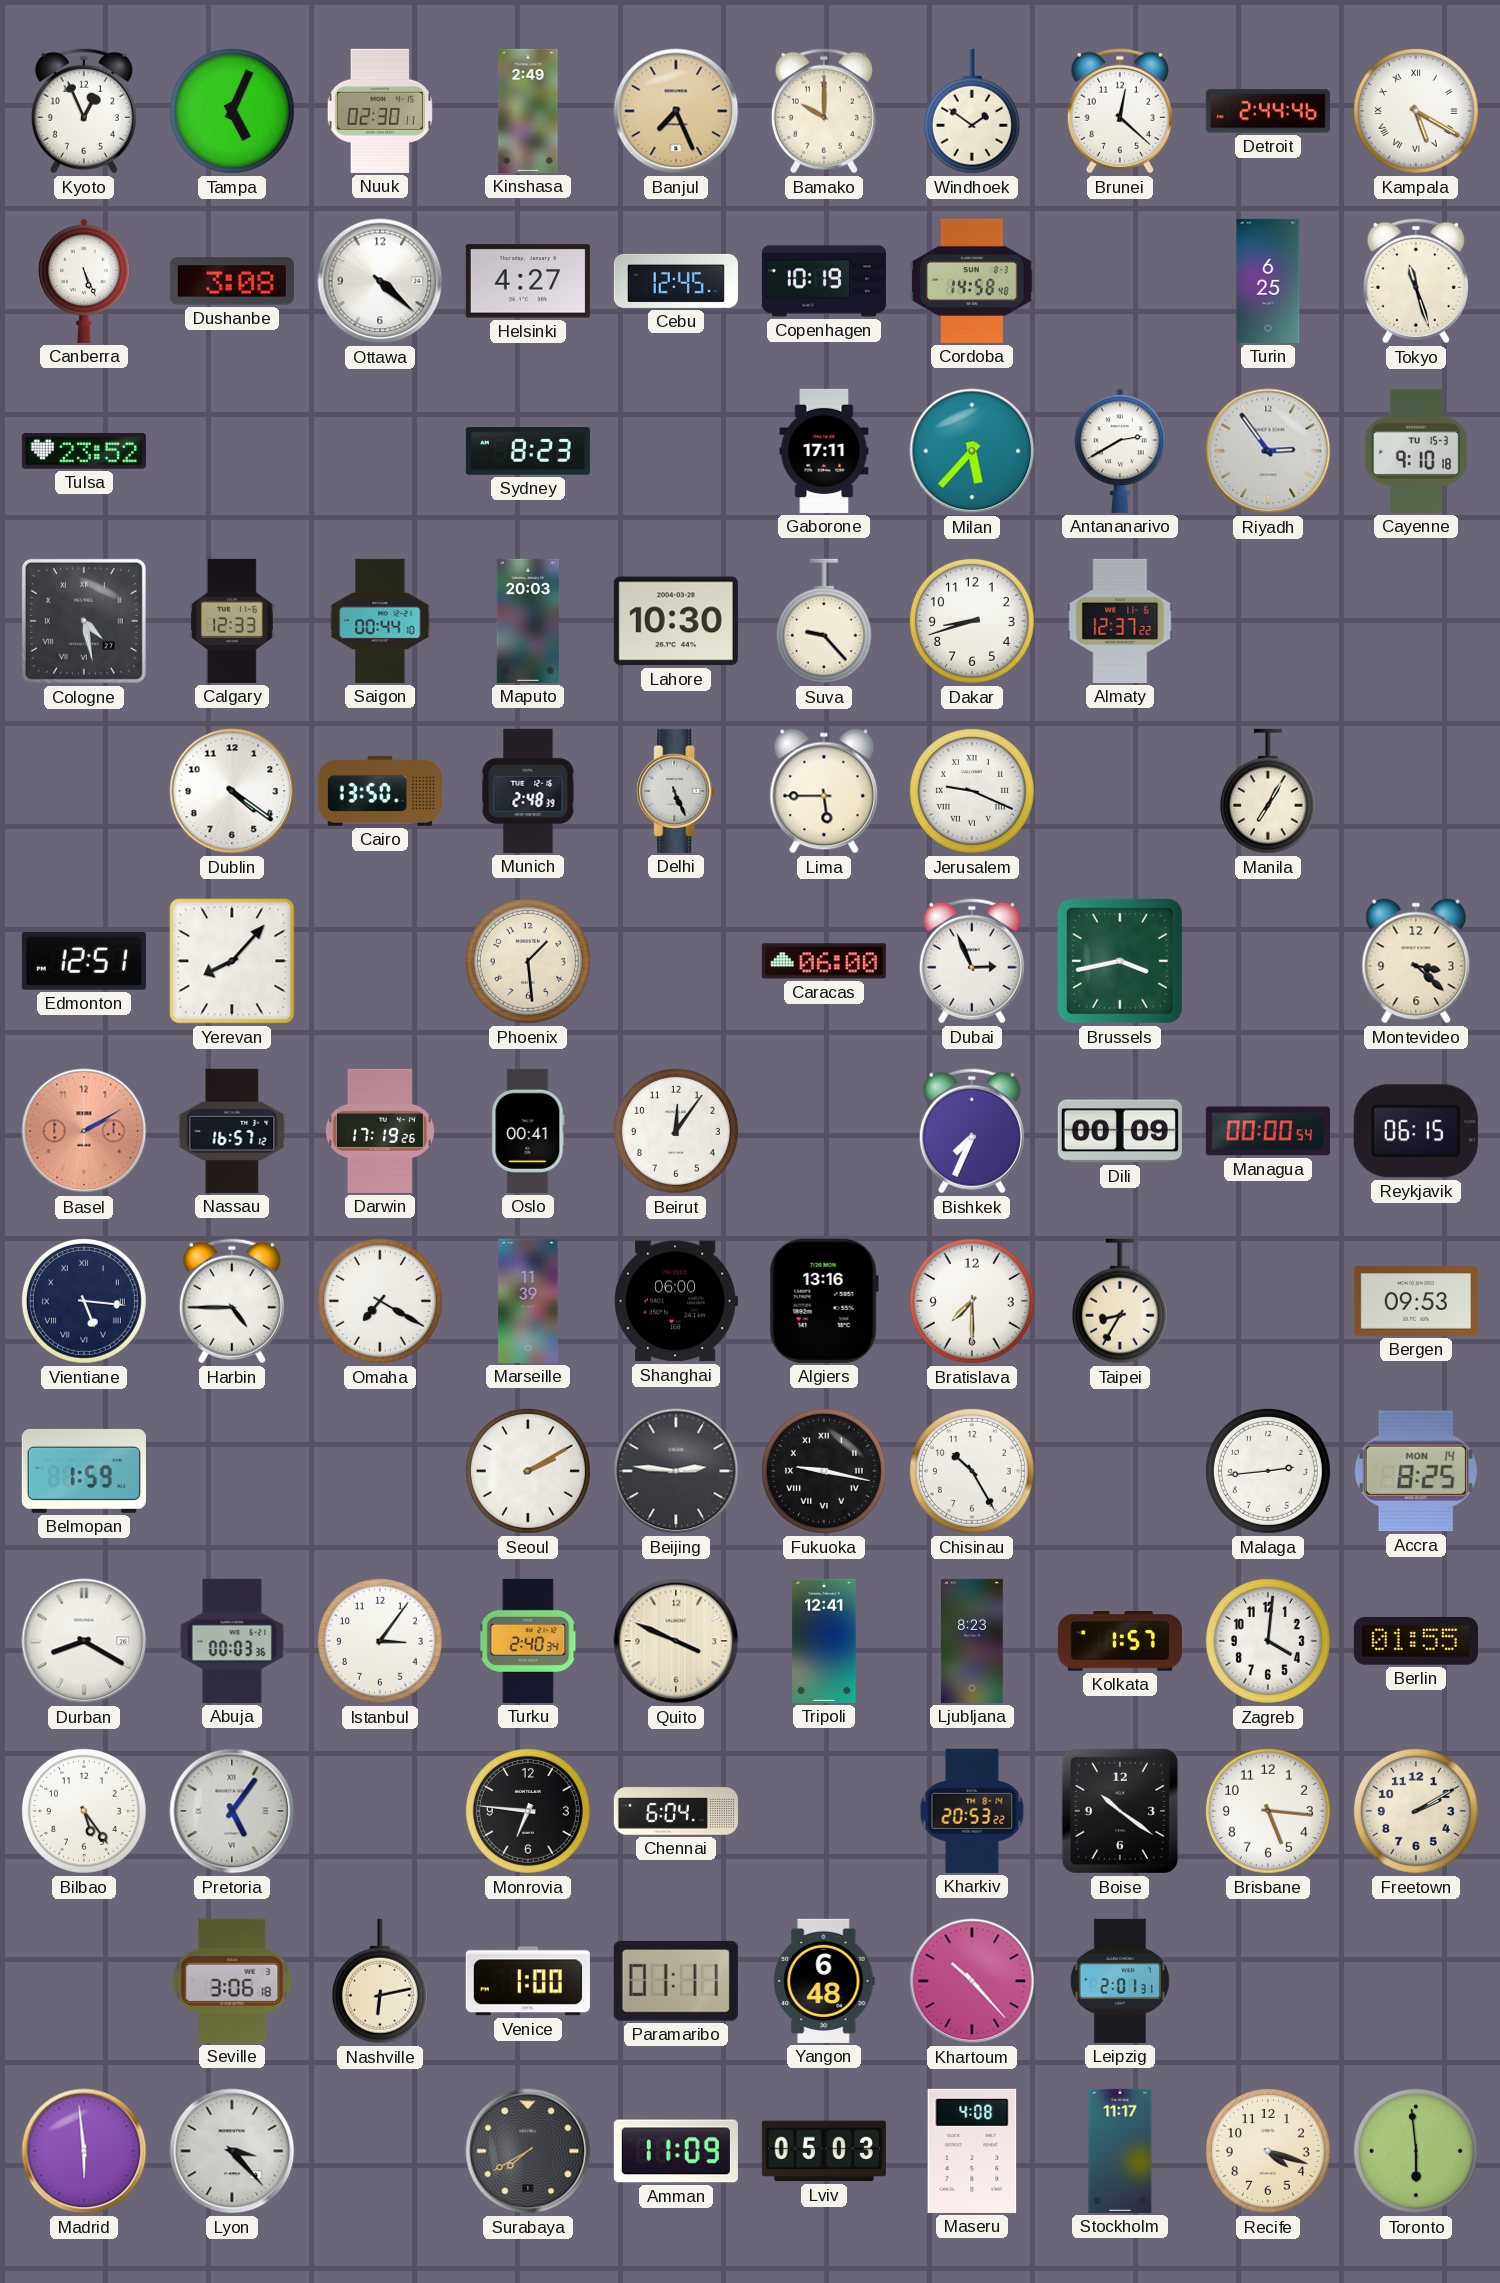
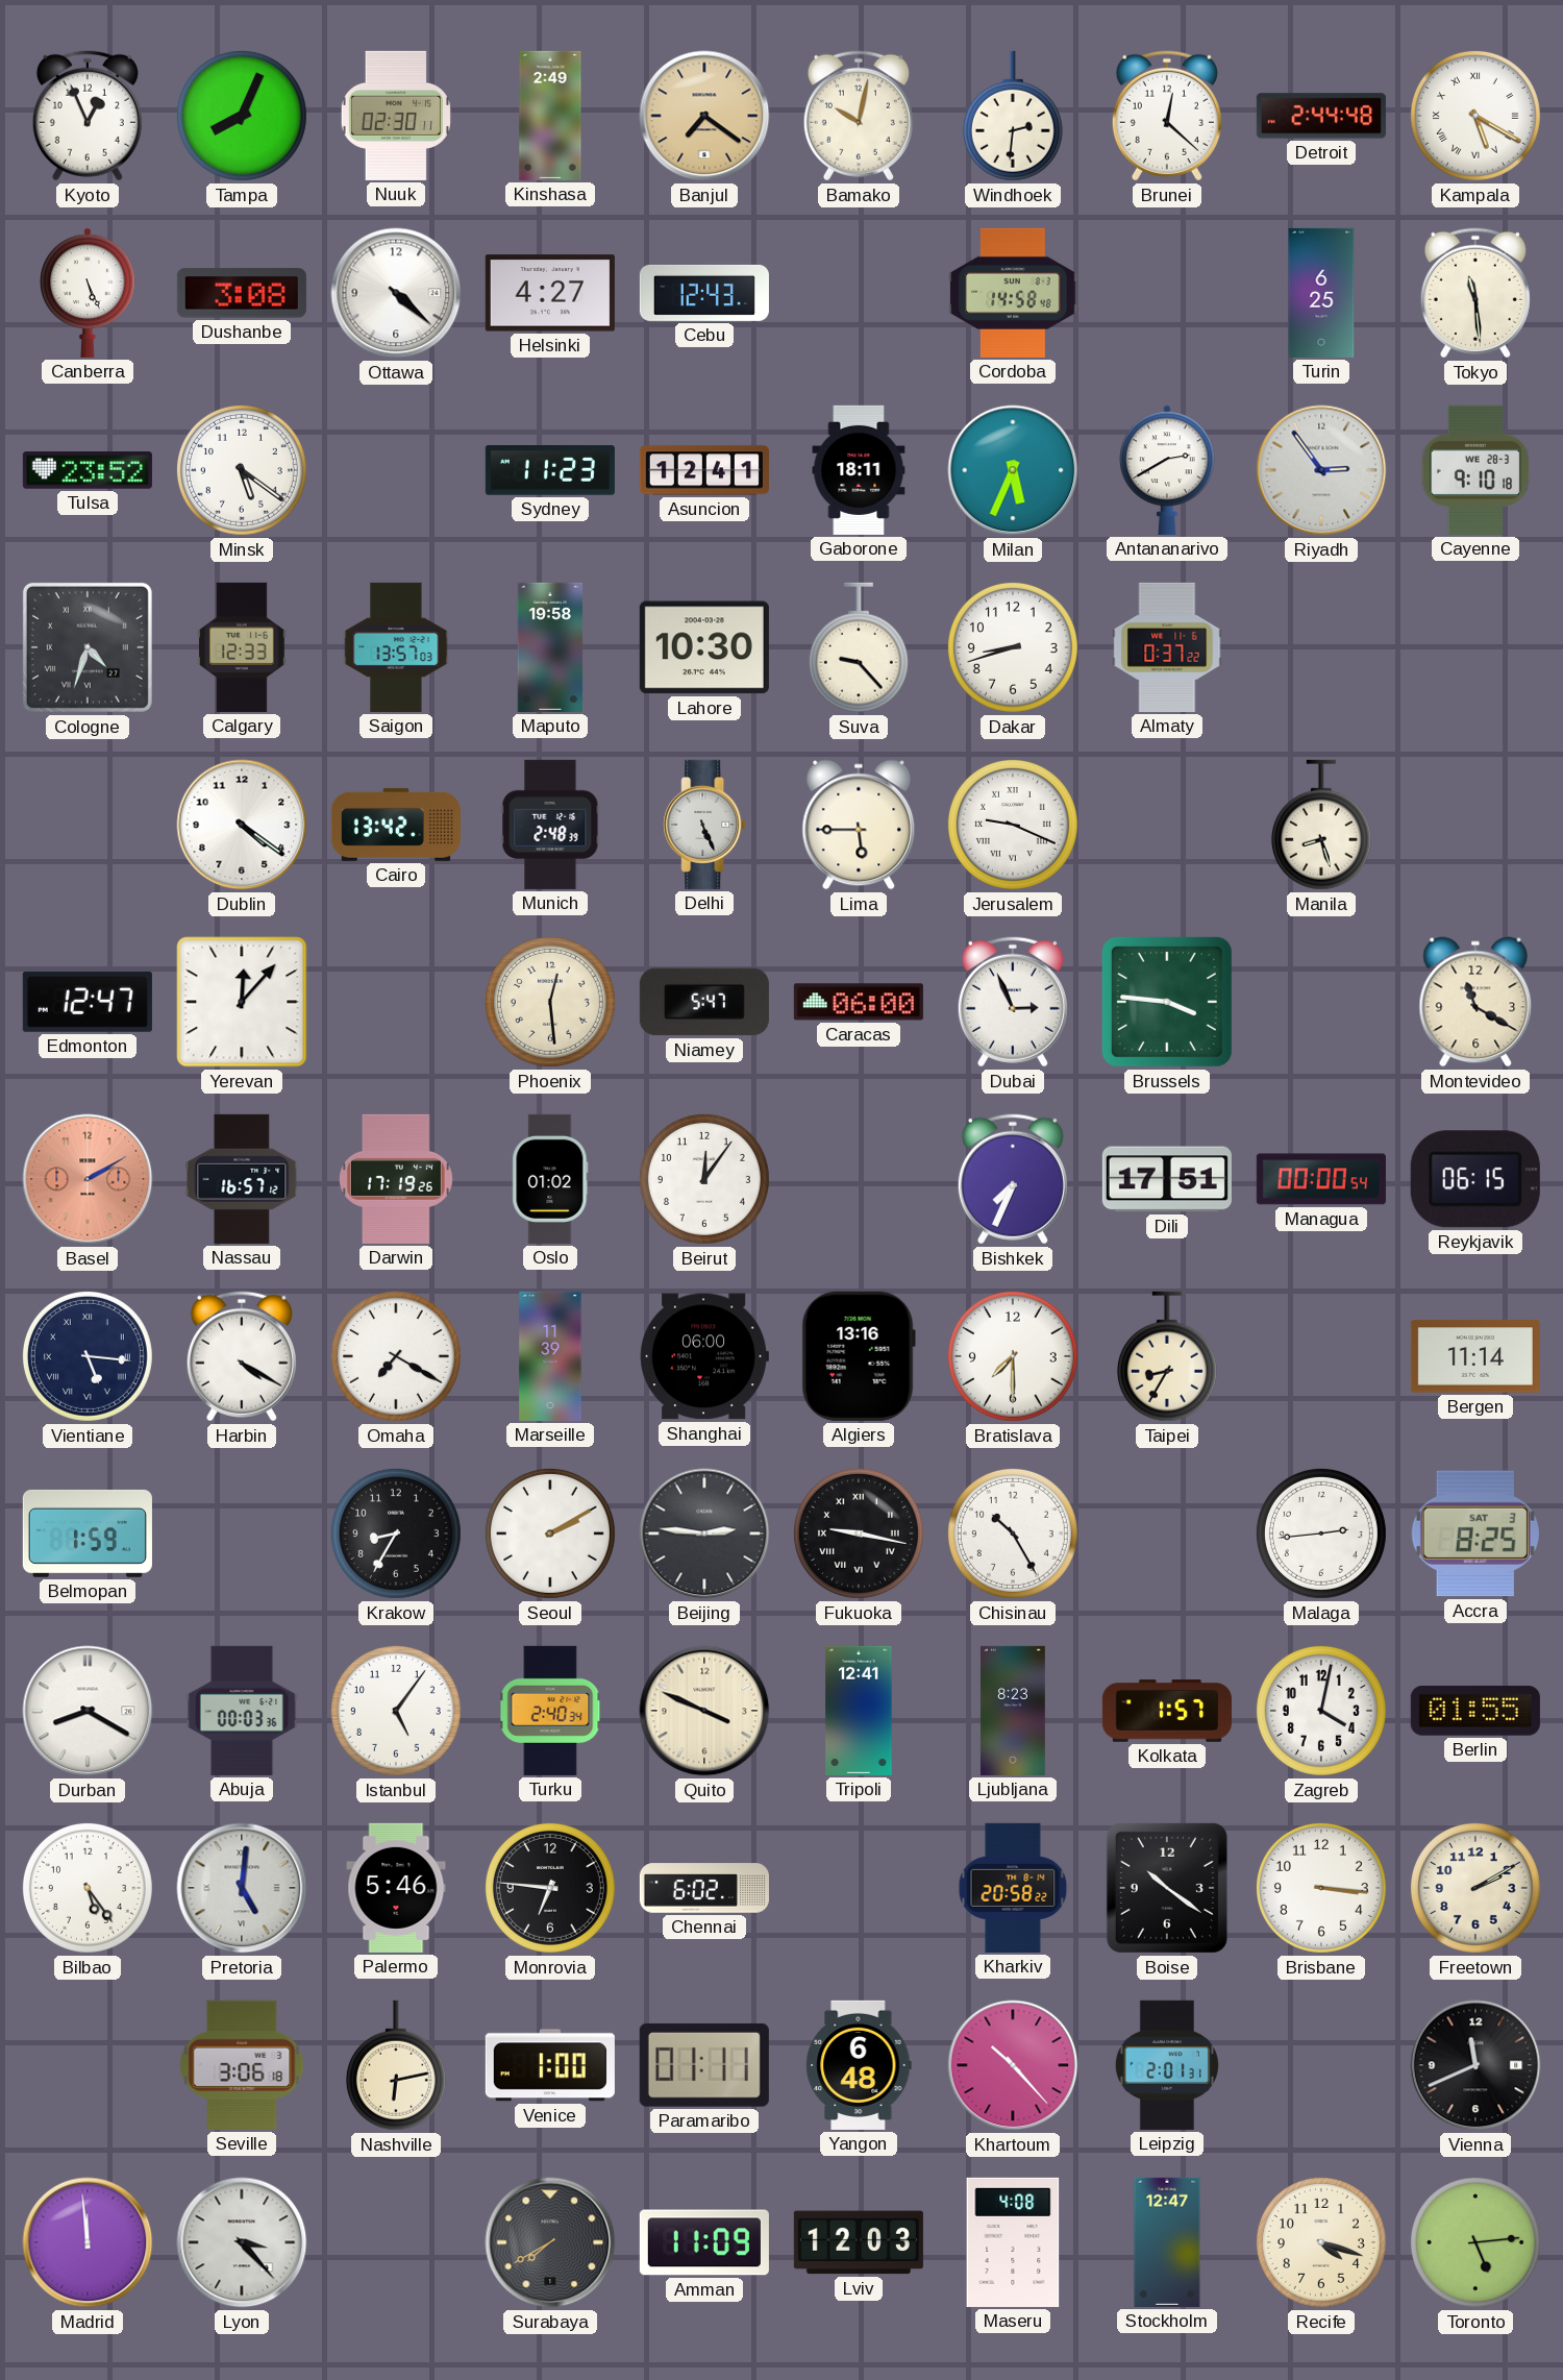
Tampa: 5:04 -> 8:04 (242, 116)
Banjul: 7:26 -> 7:21 (704, 116)
Bamako: 10:00 -> 10:02 (859, 116)
Windhoek: 1:51 -> 2:31 (1013, 116)
Detroit: 2:44:46 -> 2:44:48 (1321, 116)
Cebu: 12:45 -> 12:43 (704, 293)
Copenhagen: 10:19 -> none (824, 281)
Tokyo: 11:27 -> 11:29 (1475, 293)
Minsk: none -> 5:21 (242, 470)
Sydney: 8:23 -> 11:23 (550, 470)
Asuncion: none -> 12:41 (704, 470)
Gaborone: 17:11 -> 18:11 (859, 470)
Milan: 5:37 -> 5:34 (1013, 470)
Cayenne date: TU 15-3 -> WE 28-3 (1475, 470)
Cologne: 4:28 -> 4:33 (88, 647)
Saigon: 00:44 -> 13:57 (396, 647)
Maputo: 20:03 -> 19:58 (550, 647)
Almaty: 12:37 -> 0:37 (1167, 647)
Cairo: 13:50 -> 13:42 (396, 825)
Manila: 7:05 -> 8:27 (1321, 825)
Edmonton: 12:51 -> 12:47 (88, 1002)
Yerevan: 8:07 -> 12:07 (242, 1002)
Phoenix: 1:29 -> 12:29 (550, 1002)
Niamey: none -> 5:47 (704, 1002)
Brussels: 3:43 -> 3:46 (1167, 1002)
Montevideo: 3:22 -> 11:20 (1475, 1002)
Oslo: 00:41 -> 01:02 (550, 1179)
Dili: 00:09 -> 17:51 (1167, 1179)
Harbin: 4:45 -> 4:20 (242, 1356)
Bergen: 09:53 -> 11:14 (1475, 1356)
Krakow: none -> 8:35 (396, 1533)
Accra date: MON 14 -> SAT 3 (1475, 1533)
Istanbul: 3:06 -> 5:06 (396, 1711)
Zagreb: 4:01 -> 4:02 (1321, 1711)
Pretoria: 5:06 -> 5:01 (242, 1888)
Palermo: none -> 5:46 (396, 1888)
Chennai: 6:04 -> 6:02 (704, 1888)
Kharkiv: 20:53 -> 20:58 (1013, 1888)
Brisbane: 5:16 -> 3:16 (1321, 1888)
Vienna: none -> 11:41 (1475, 2065)
Madrid: 5:59 -> 11:59 (88, 2242)
Lviv: 05:03 -> 12:03 (859, 2242)
Stockholm: 11:17 -> 12:47 (1167, 2242)
Toronto: 5:59 -> 5:14 (1475, 2242)
